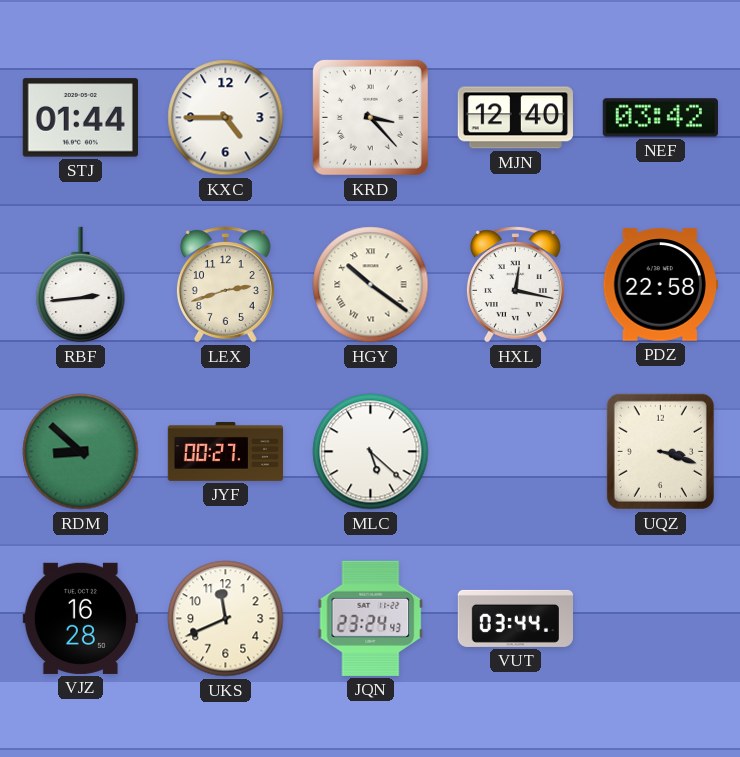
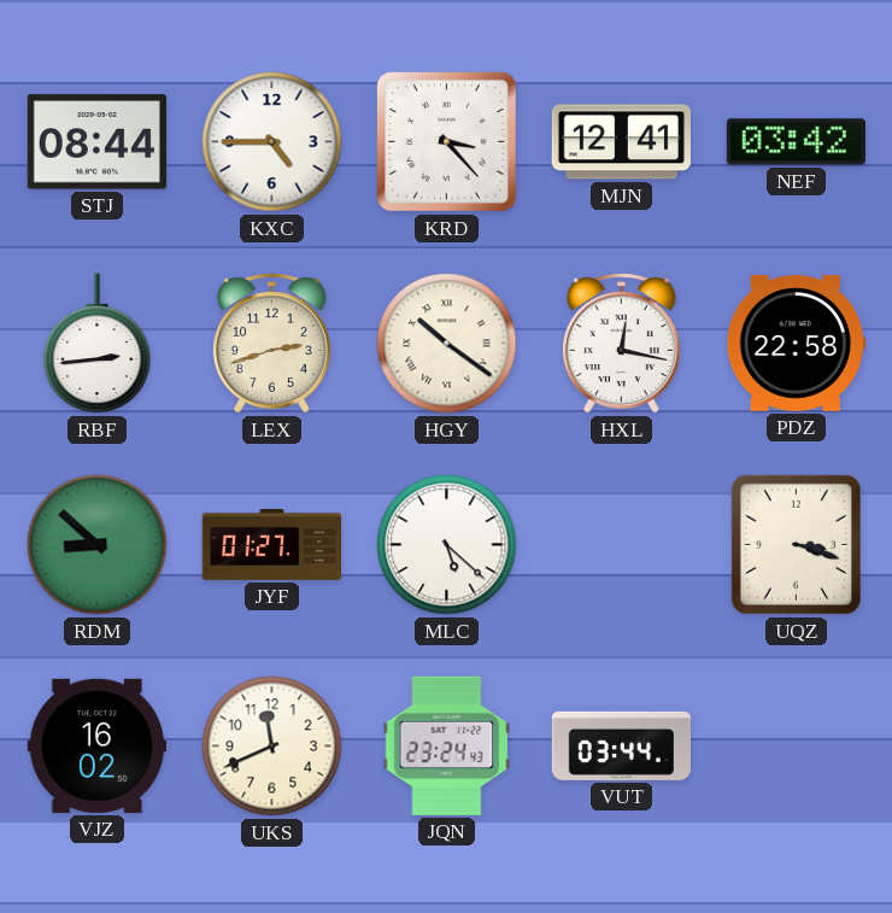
STJ: 01:44 -> 08:44 (96, 142)
MJN: 12:40 -> 12:41 (621, 142)
JYF: 00:27 -> 01:27 (272, 544)
VJZ: 16:28 -> 16:02 (96, 745)
